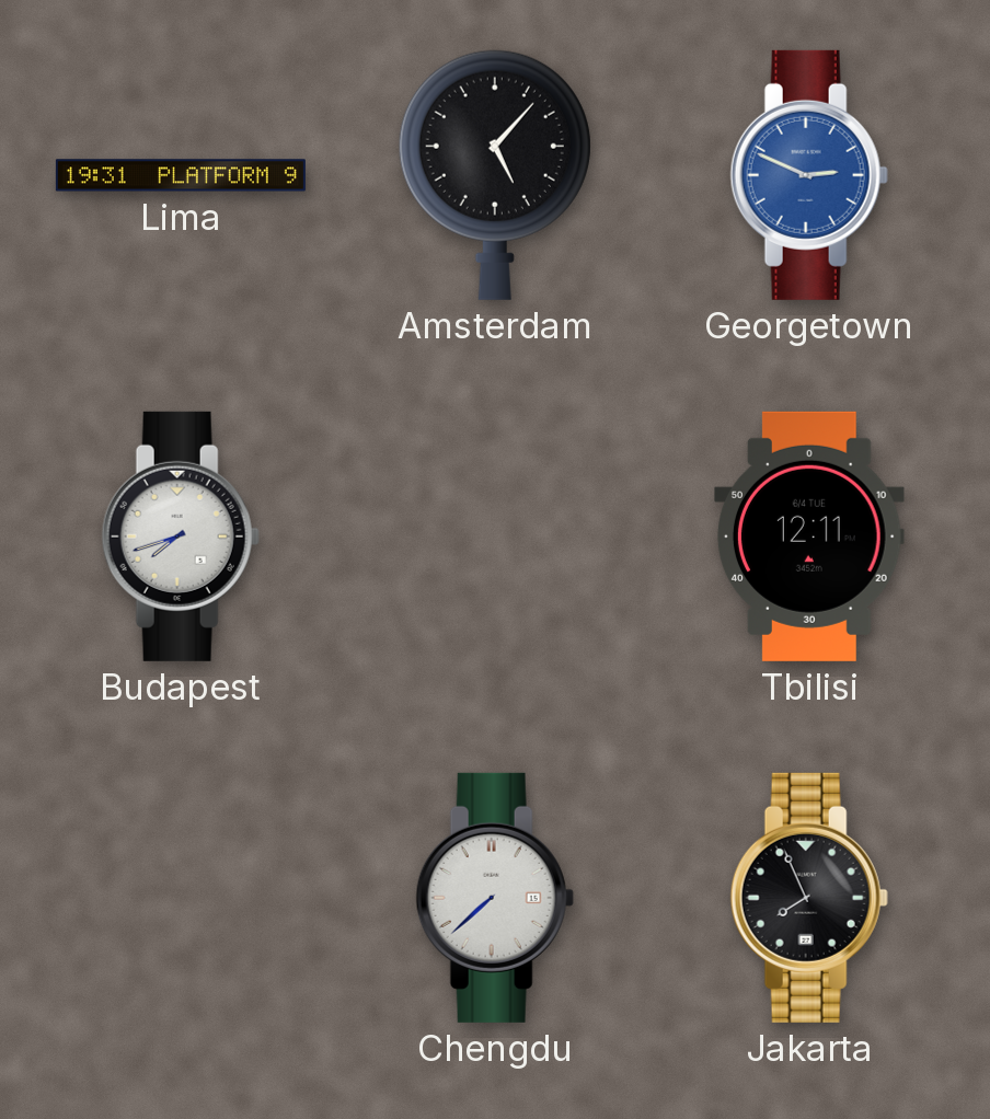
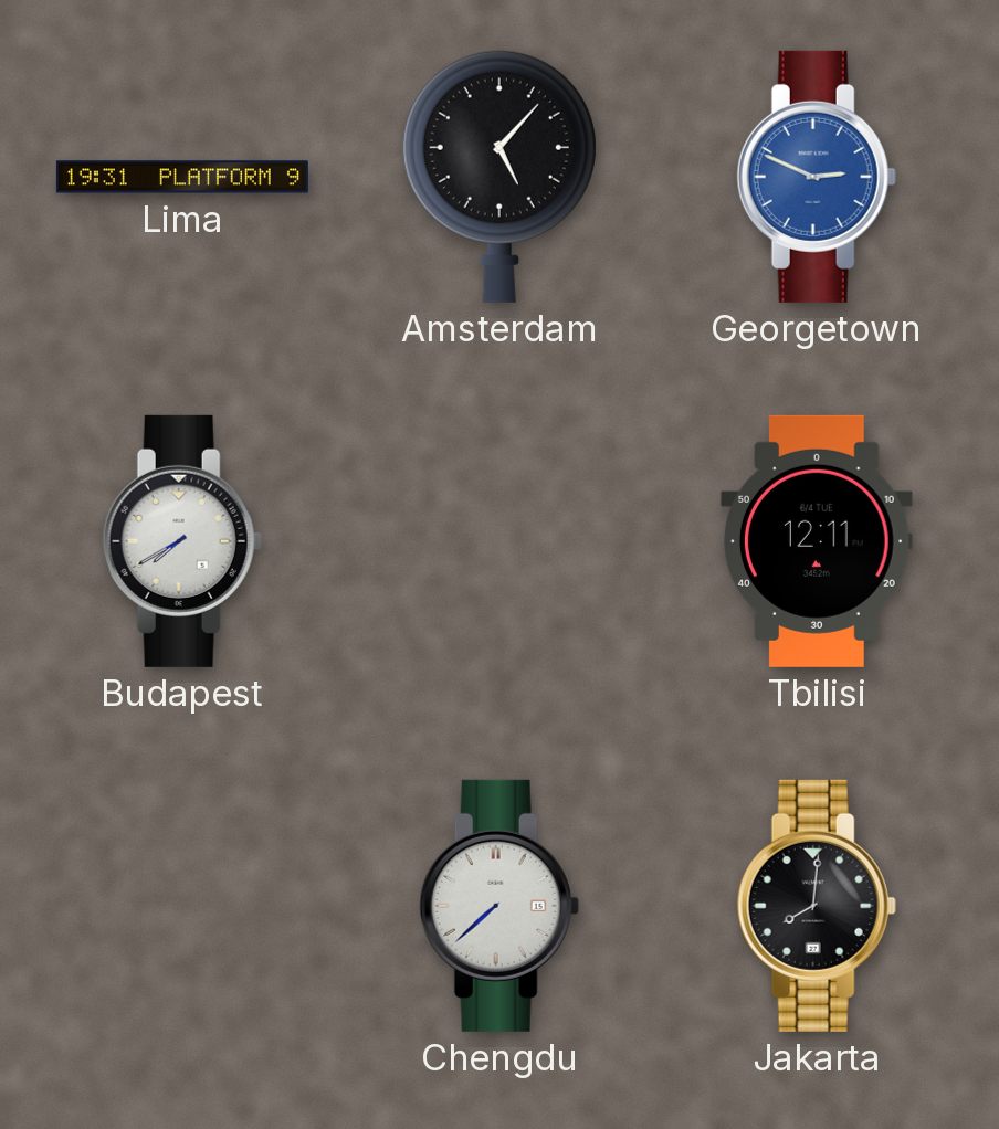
Budapest: 7:42 -> 7:40 (182, 541)
Jakarta: 7:56 -> 8:01 (817, 906)
